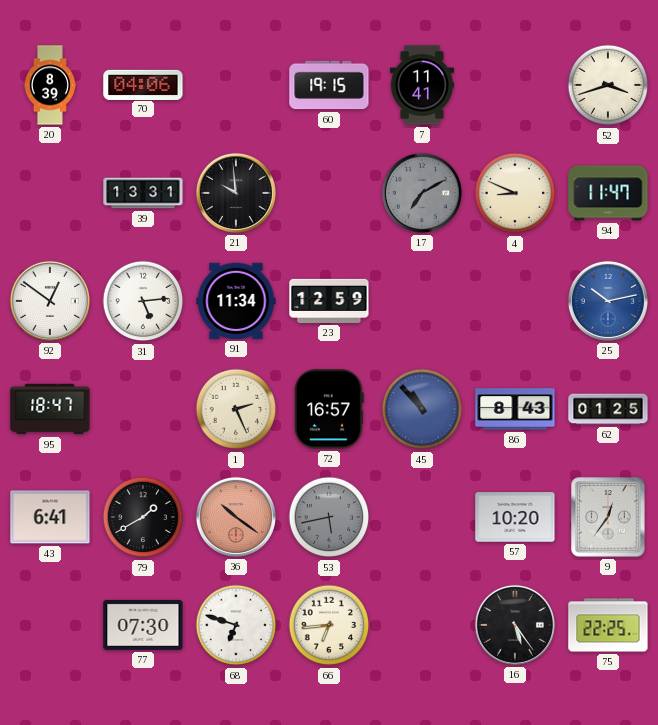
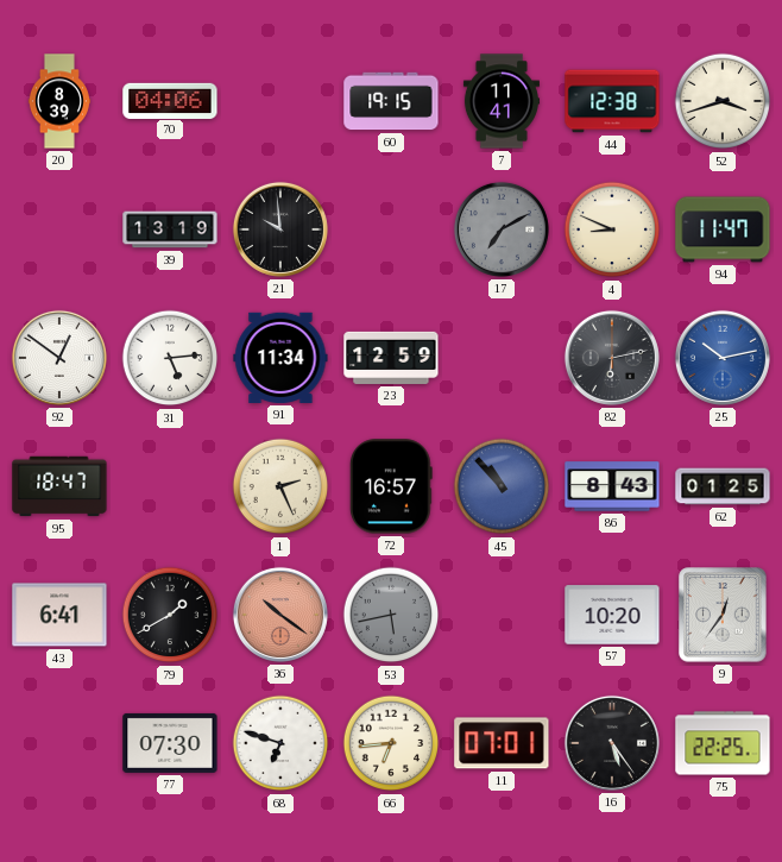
44: none -> 12:38 (612, 101)
39: 13:31 -> 13:19 (170, 229)
82: none -> 6:13 (612, 358)
11: none -> 07:01 (502, 743)
